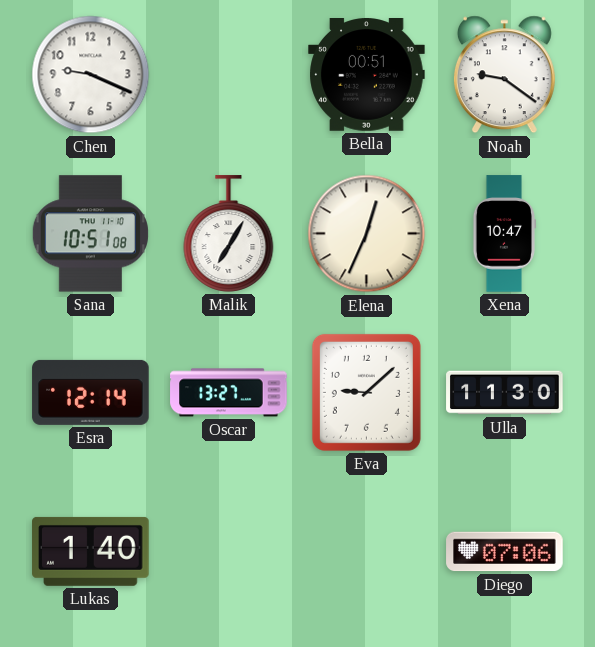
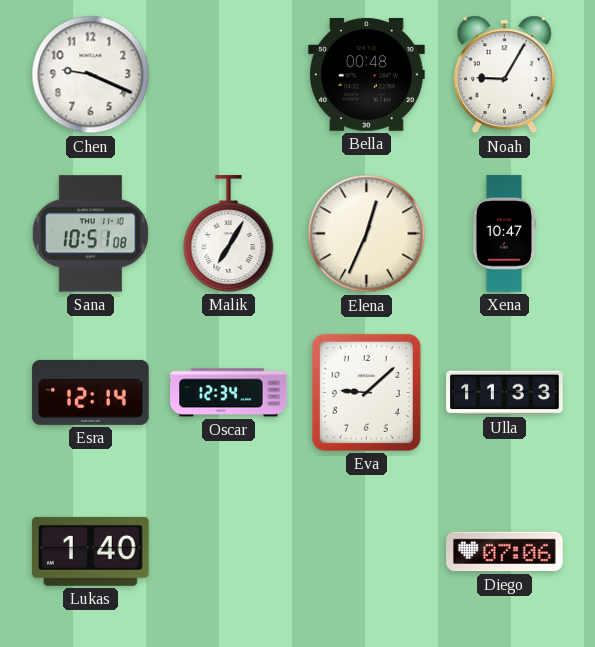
Bella: 00:51 -> 00:48 (367, 75)
Noah: 9:21 -> 9:05 (504, 75)
Oscar: 13:27 -> 12:34 (229, 393)
Ulla: 11:30 -> 11:33 (505, 393)
